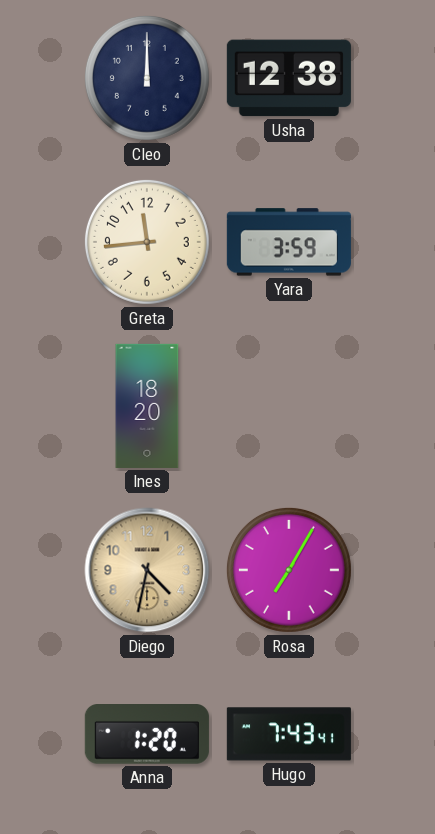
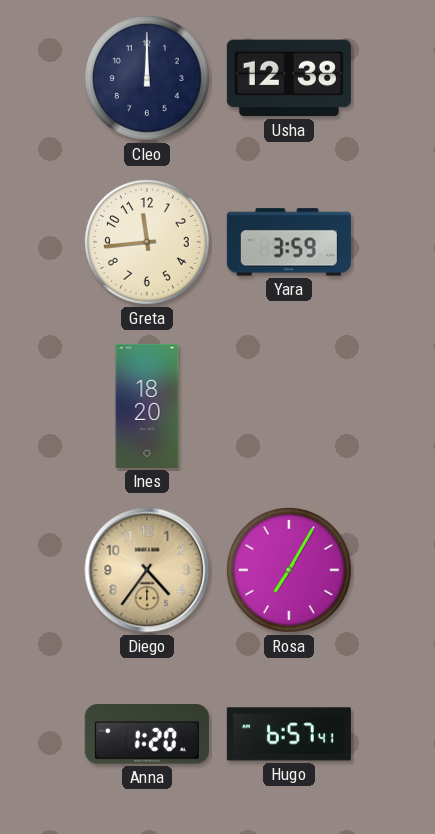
Diego: 4:32 -> 4:36 (147, 570)
Hugo: 7:43 -> 6:57 (289, 734)
